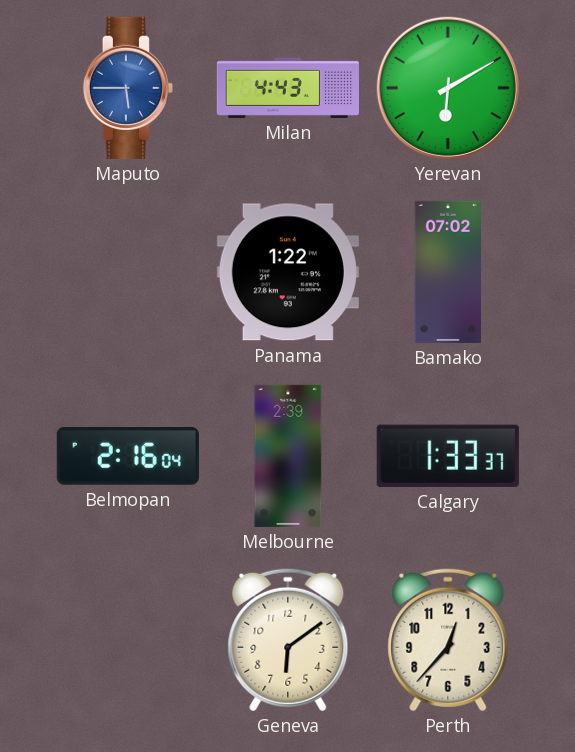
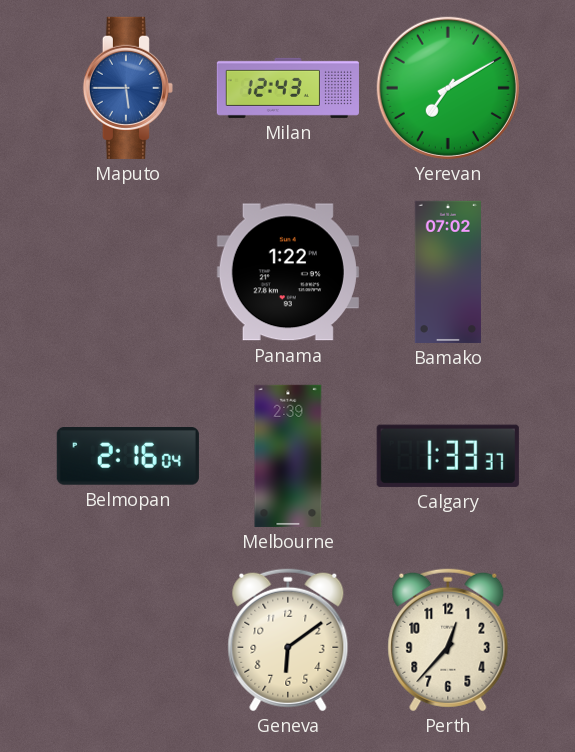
Milan: 4:43 -> 12:43 (288, 88)
Yerevan: 6:10 -> 7:10 (448, 88)
